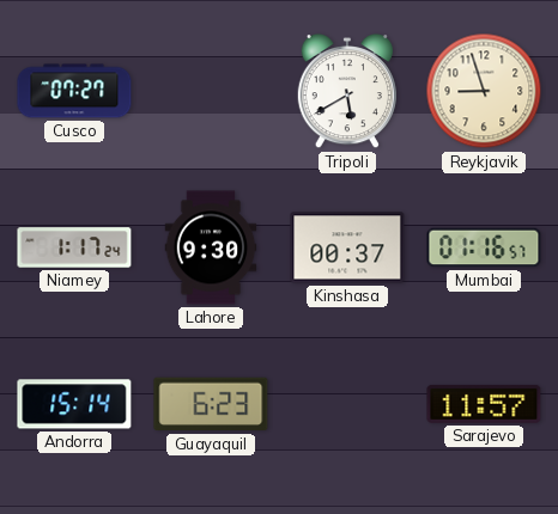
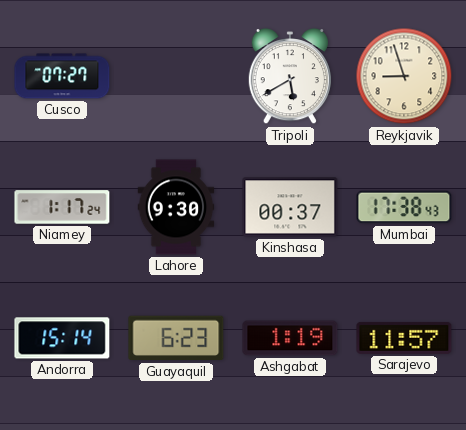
Mumbai: 01:16 -> 17:38 (404, 207)
Ashgabat: none -> 1:19 (290, 338)
